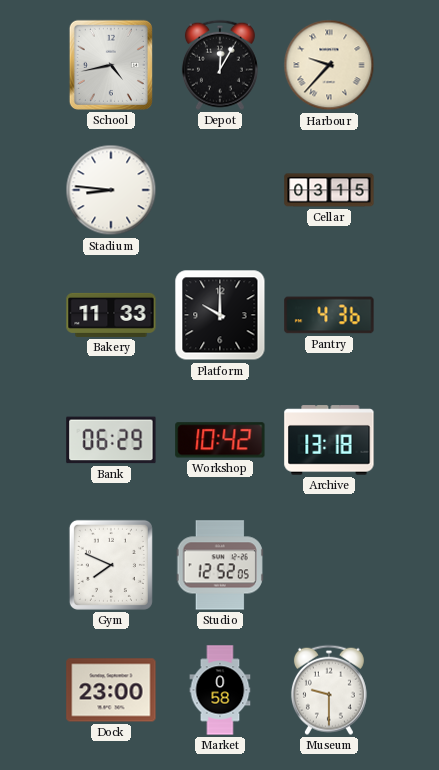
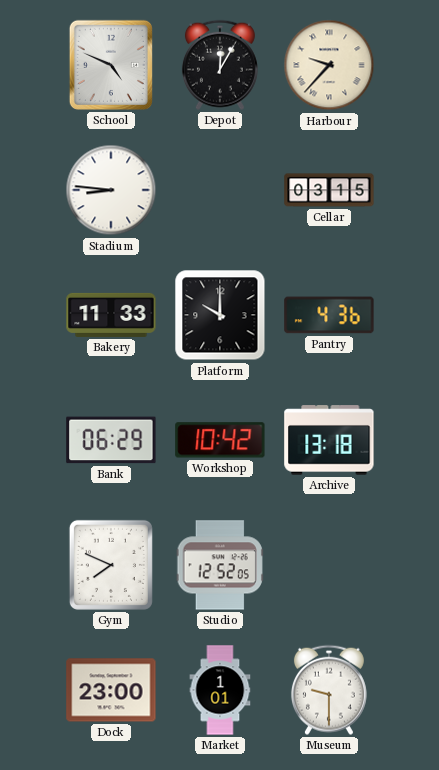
School: 4:43 -> 4:49 (111, 65)
Market: 0:58 -> 1:01 (220, 690)
